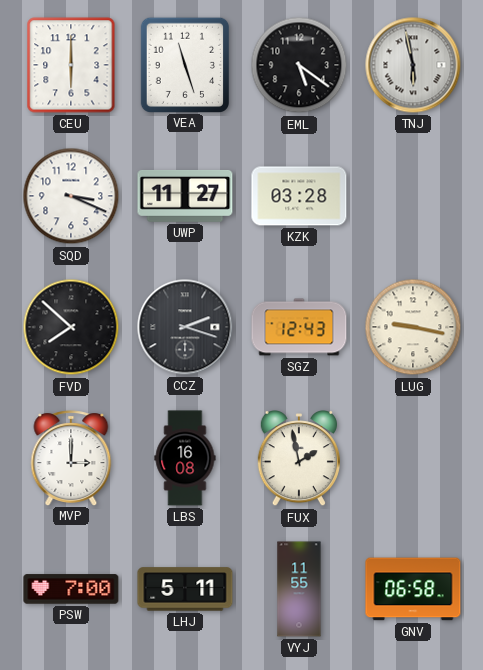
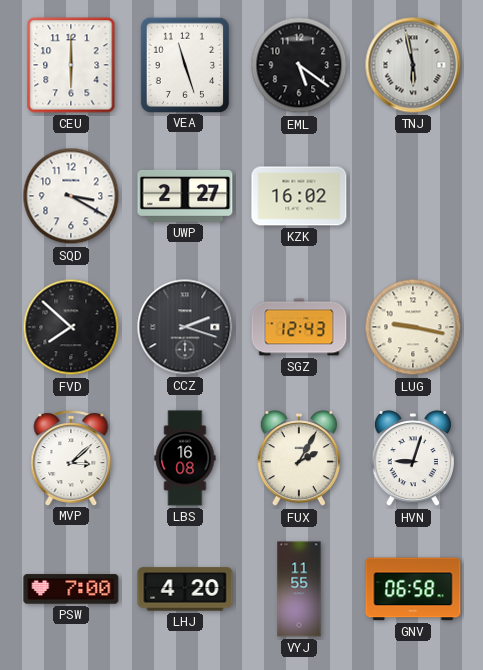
SQD: 3:19 -> 3:20 (71, 196)
UWP: 11:27 -> 2:27 (185, 196)
KZK: 03:28 -> 16:02 (299, 196)
MVP: 3:00 -> 3:08 (71, 458)
FUX: 1:58 -> 2:05 (298, 459)
HVN: none -> 9:03 (412, 459)
LHJ: 5:11 -> 4:20 (185, 589)
